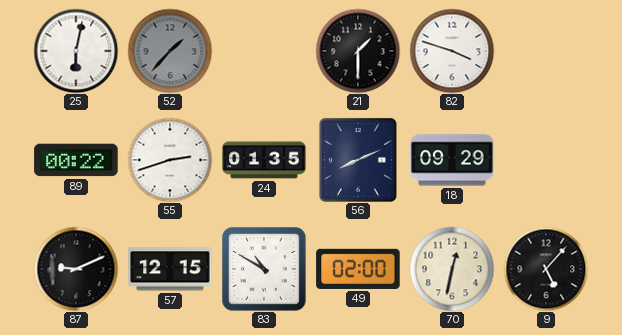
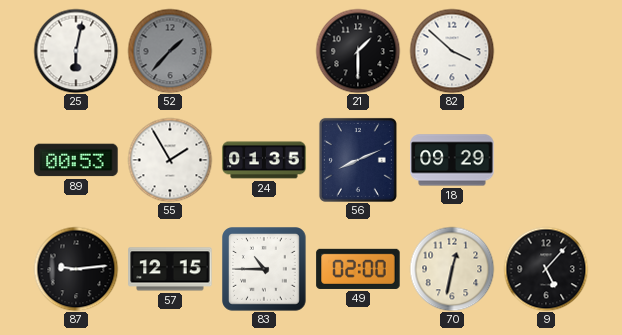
82: 3:48 -> 3:52 (452, 51)
89: 00:22 -> 00:53 (76, 160)
55: 2:42 -> 1:55 (170, 160)
87: 9:11 -> 9:14 (76, 269)
83: 10:50 -> 10:45 (265, 270)
